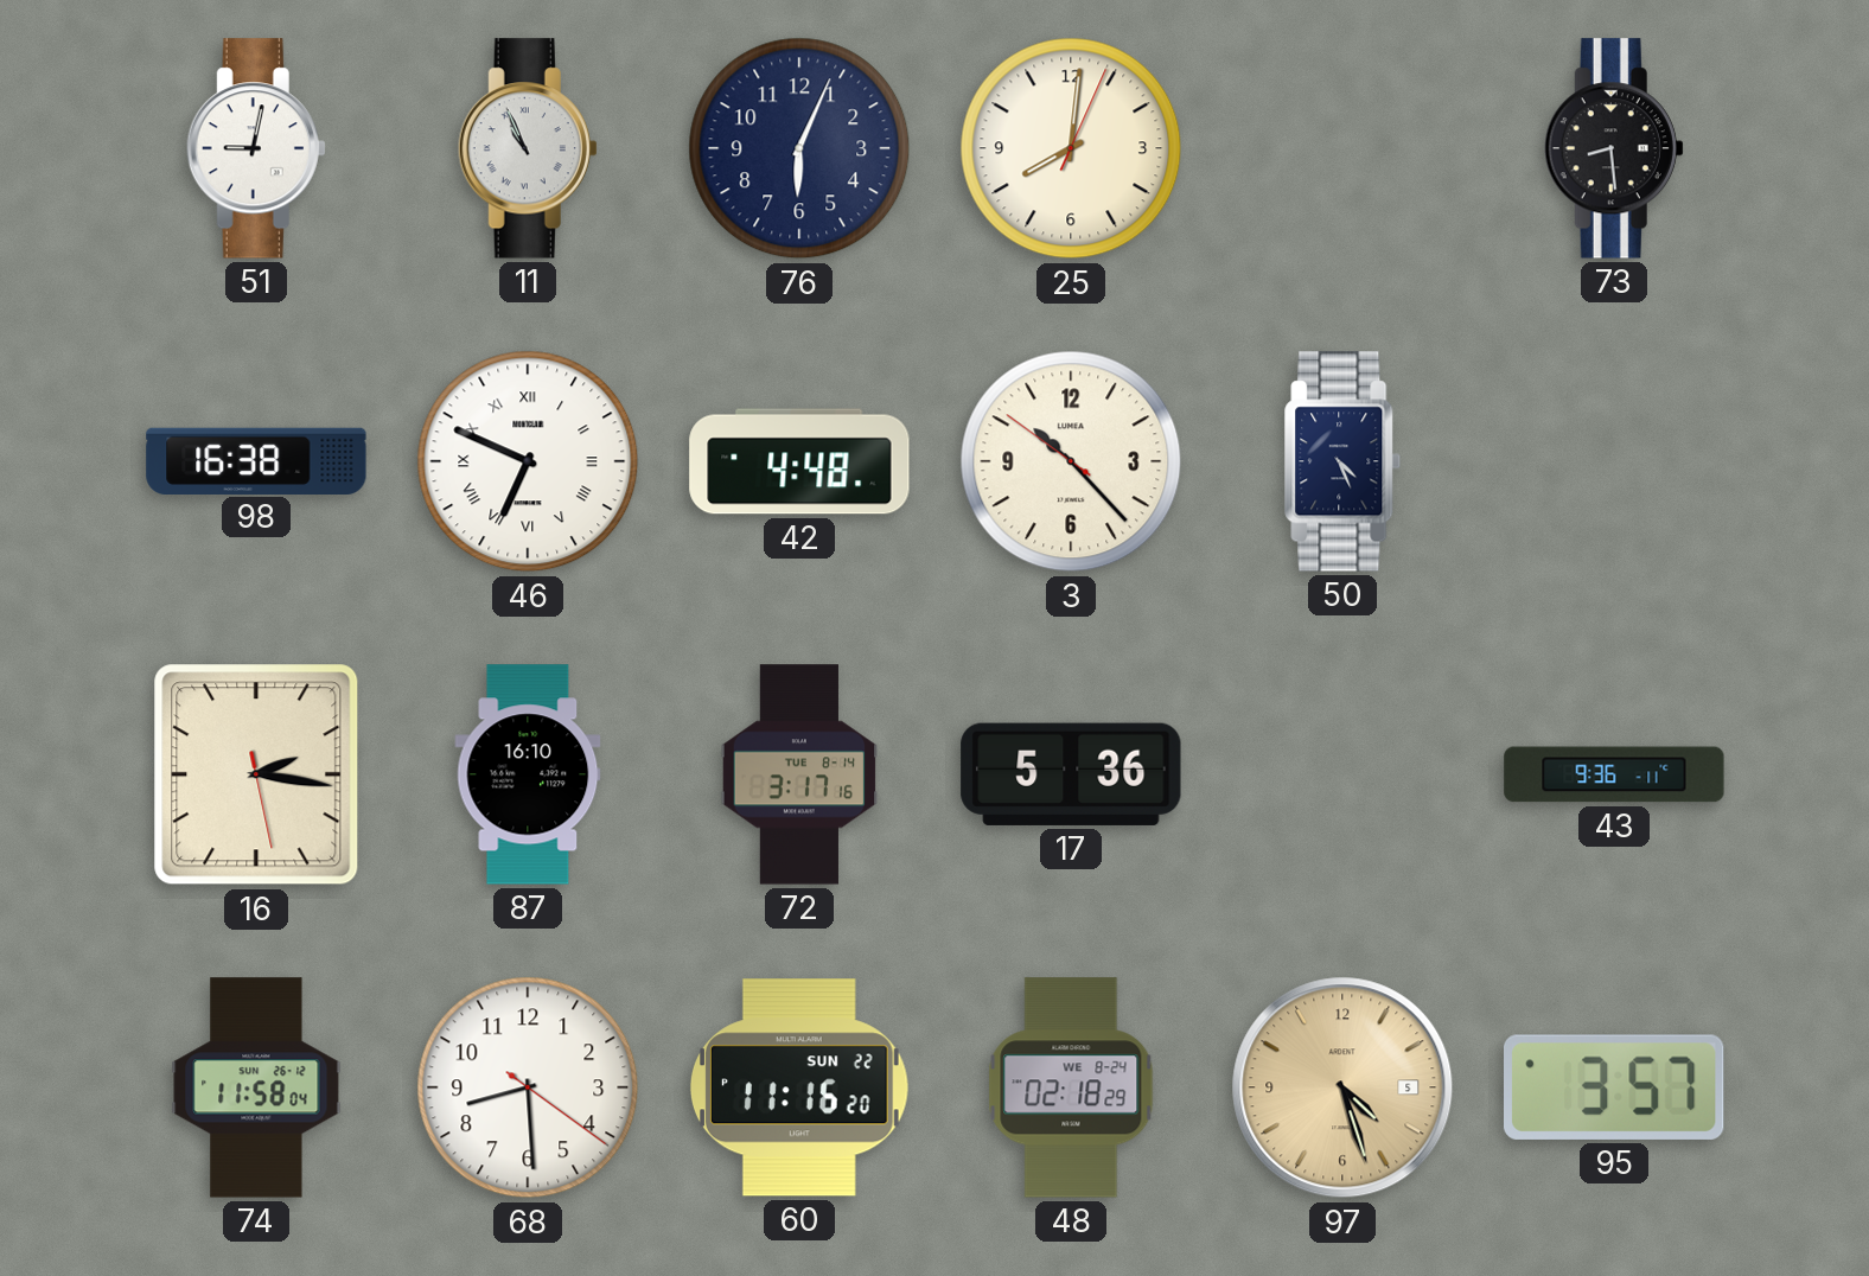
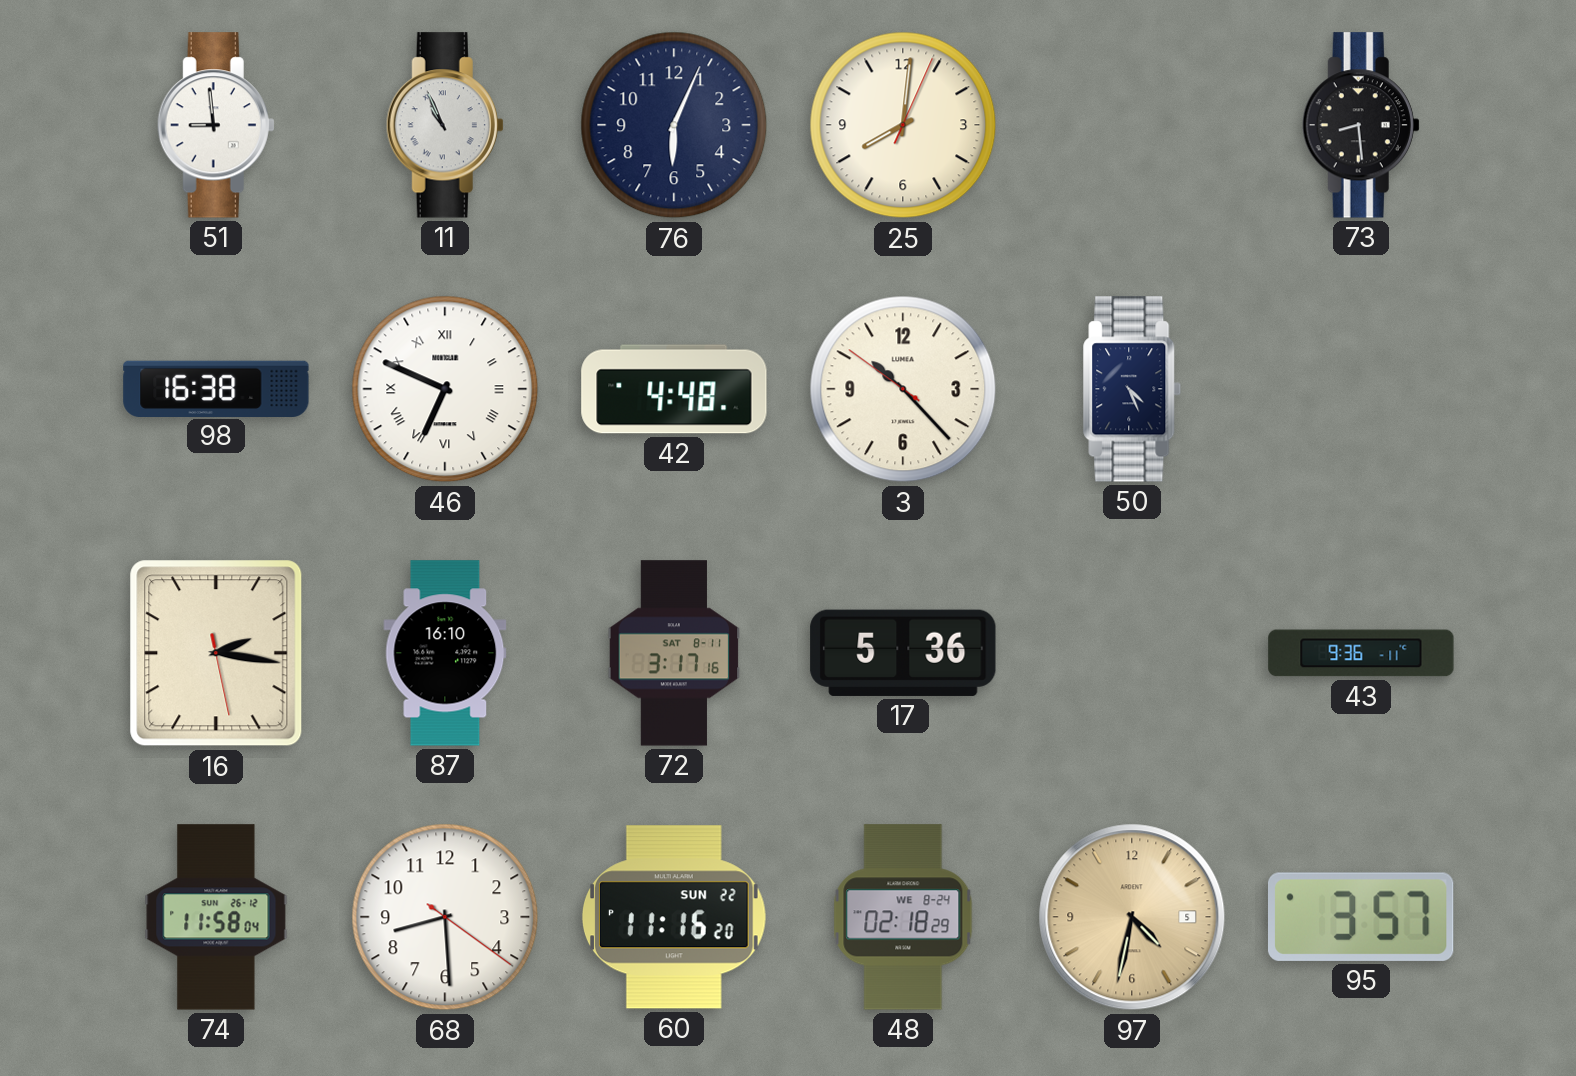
51: 9:02 -> 8:59 (216, 125)
72 date: TUE 8-14 -> SAT 8-11 (674, 653)
97: 4:27 -> 4:32 (1132, 917)
